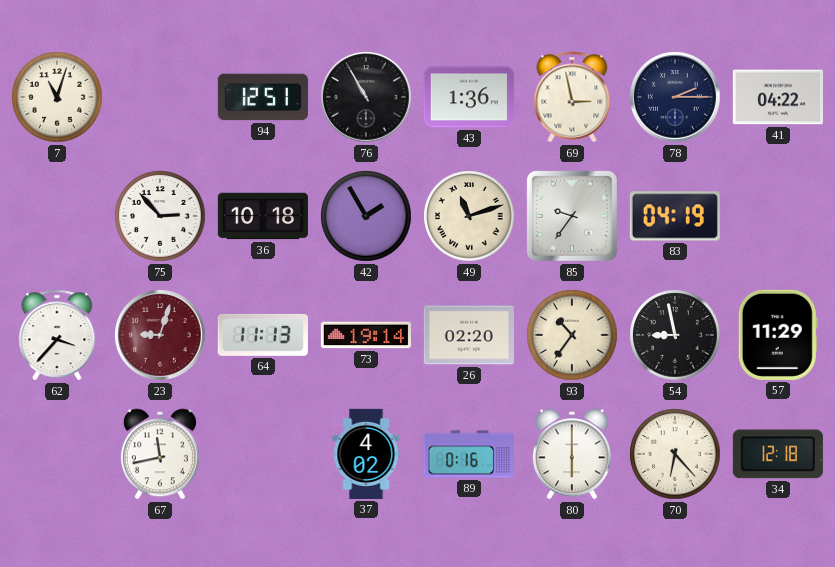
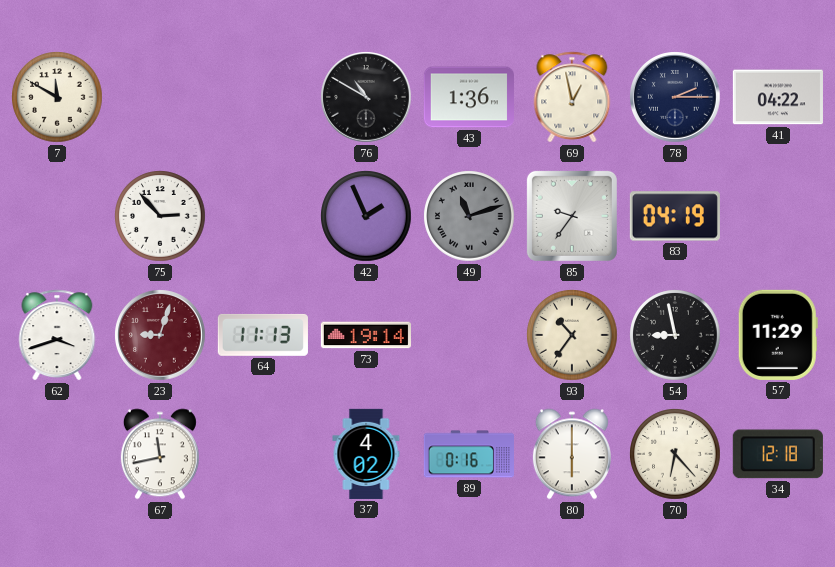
7: 11:03 -> 11:50 (57, 97)
94: 12:51 -> none (263, 97)
76: 10:55 -> 10:50 (366, 97)
69: 2:58 -> 12:58 (572, 97)
36: 10:18 -> none (263, 216)
42: 1:55 -> 1:56 (366, 216)
49 dial: cream -> grey (469, 216)
62: 3:37 -> 3:42 (57, 335)
26: 02:20 -> none (469, 335)
